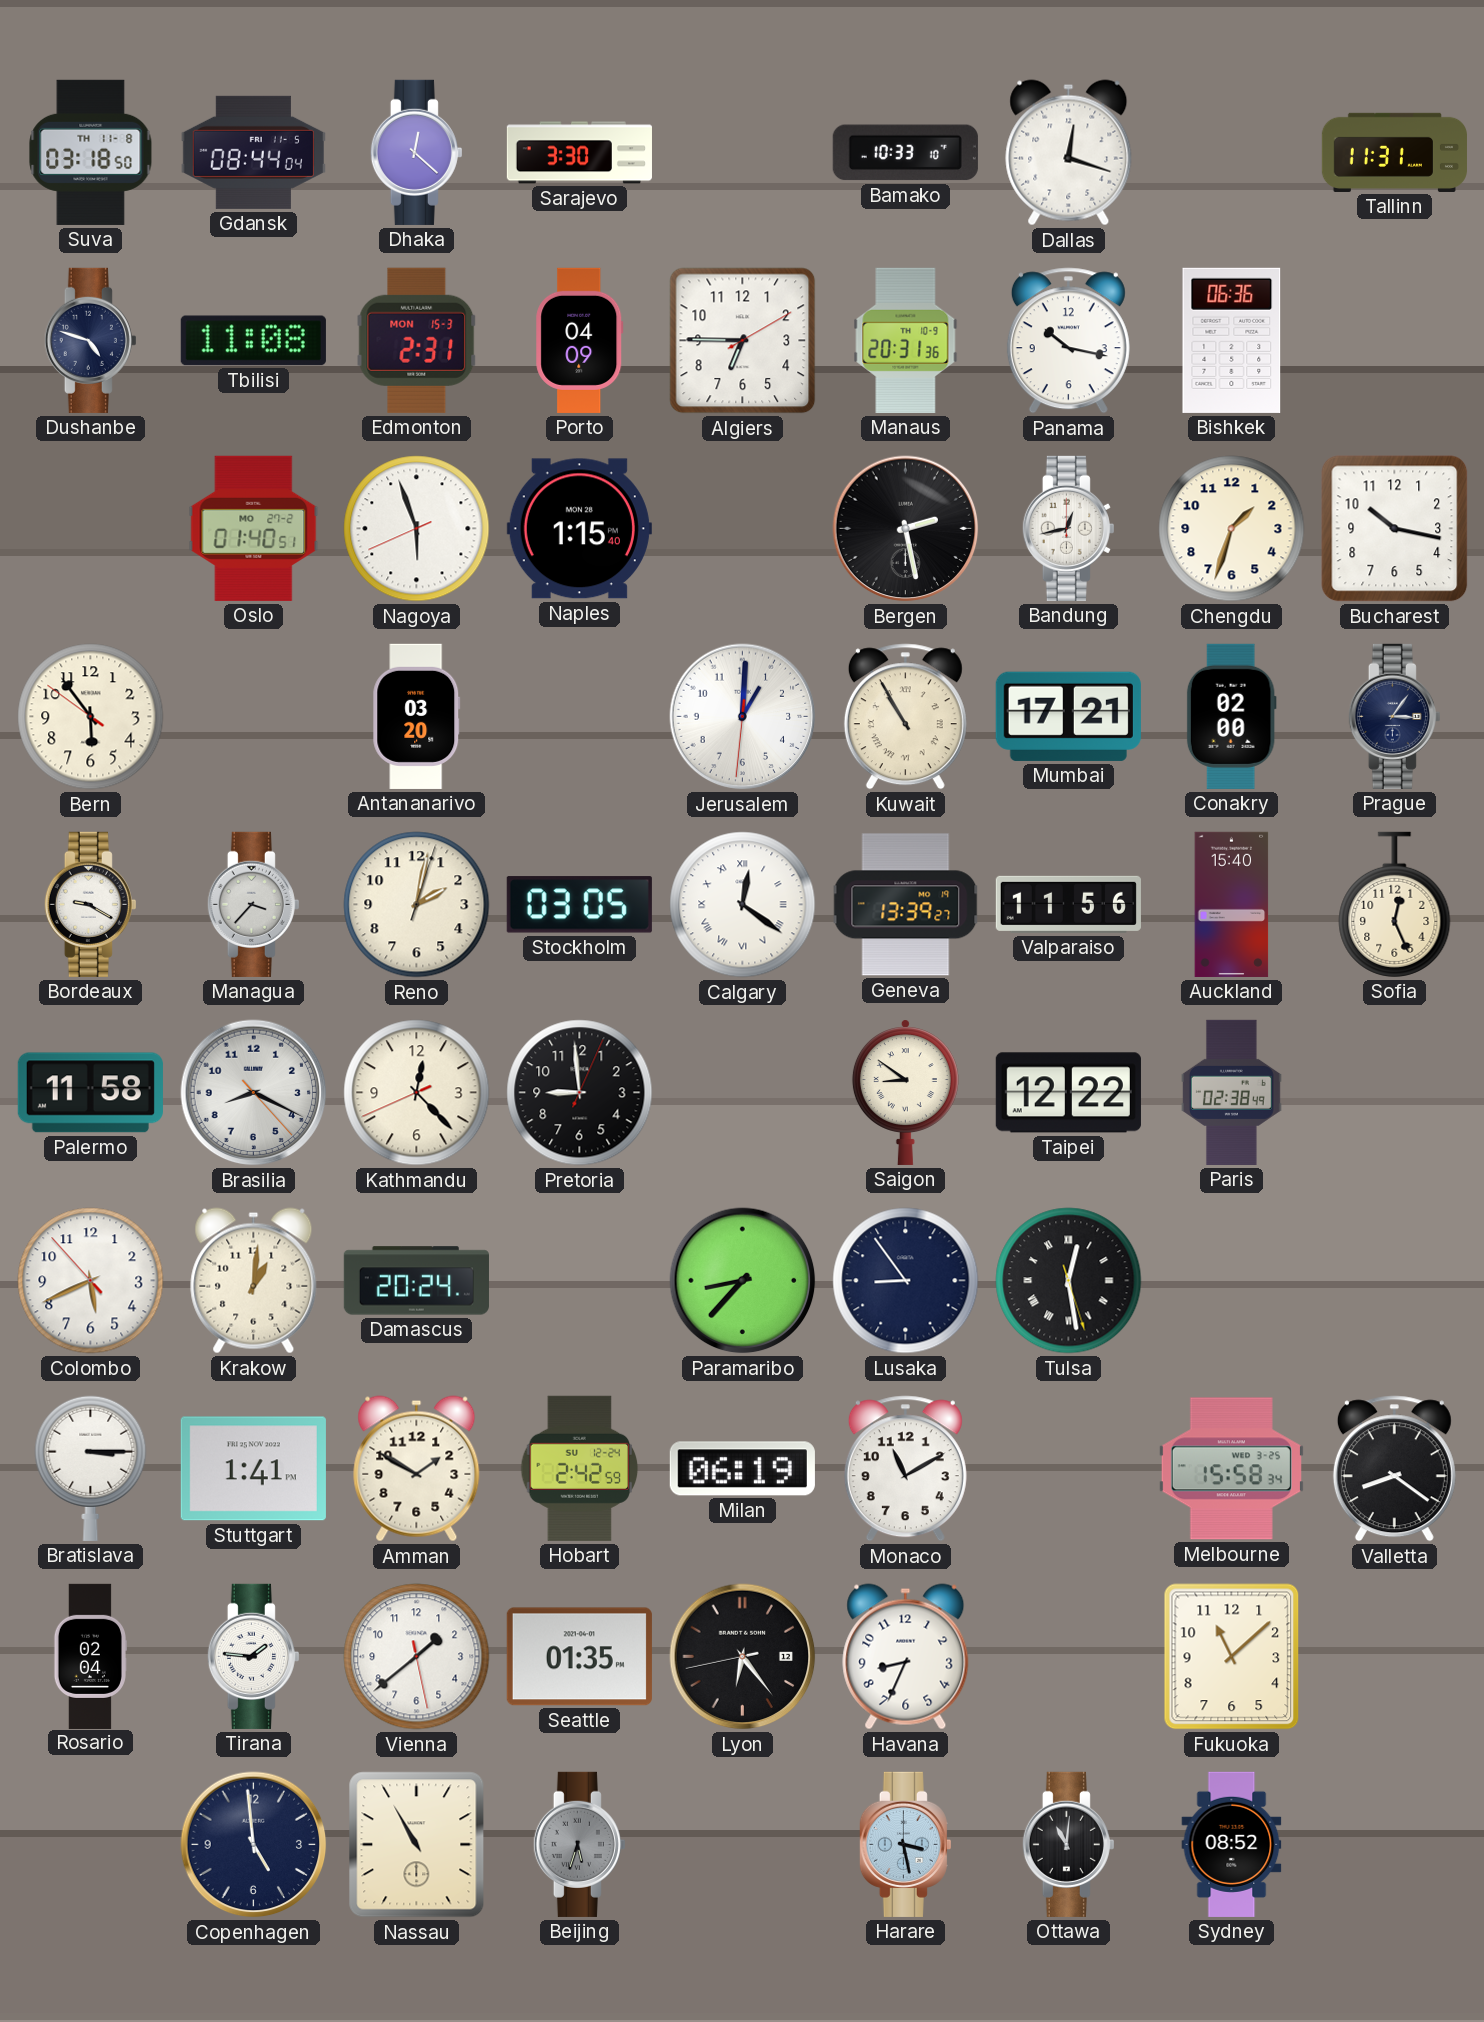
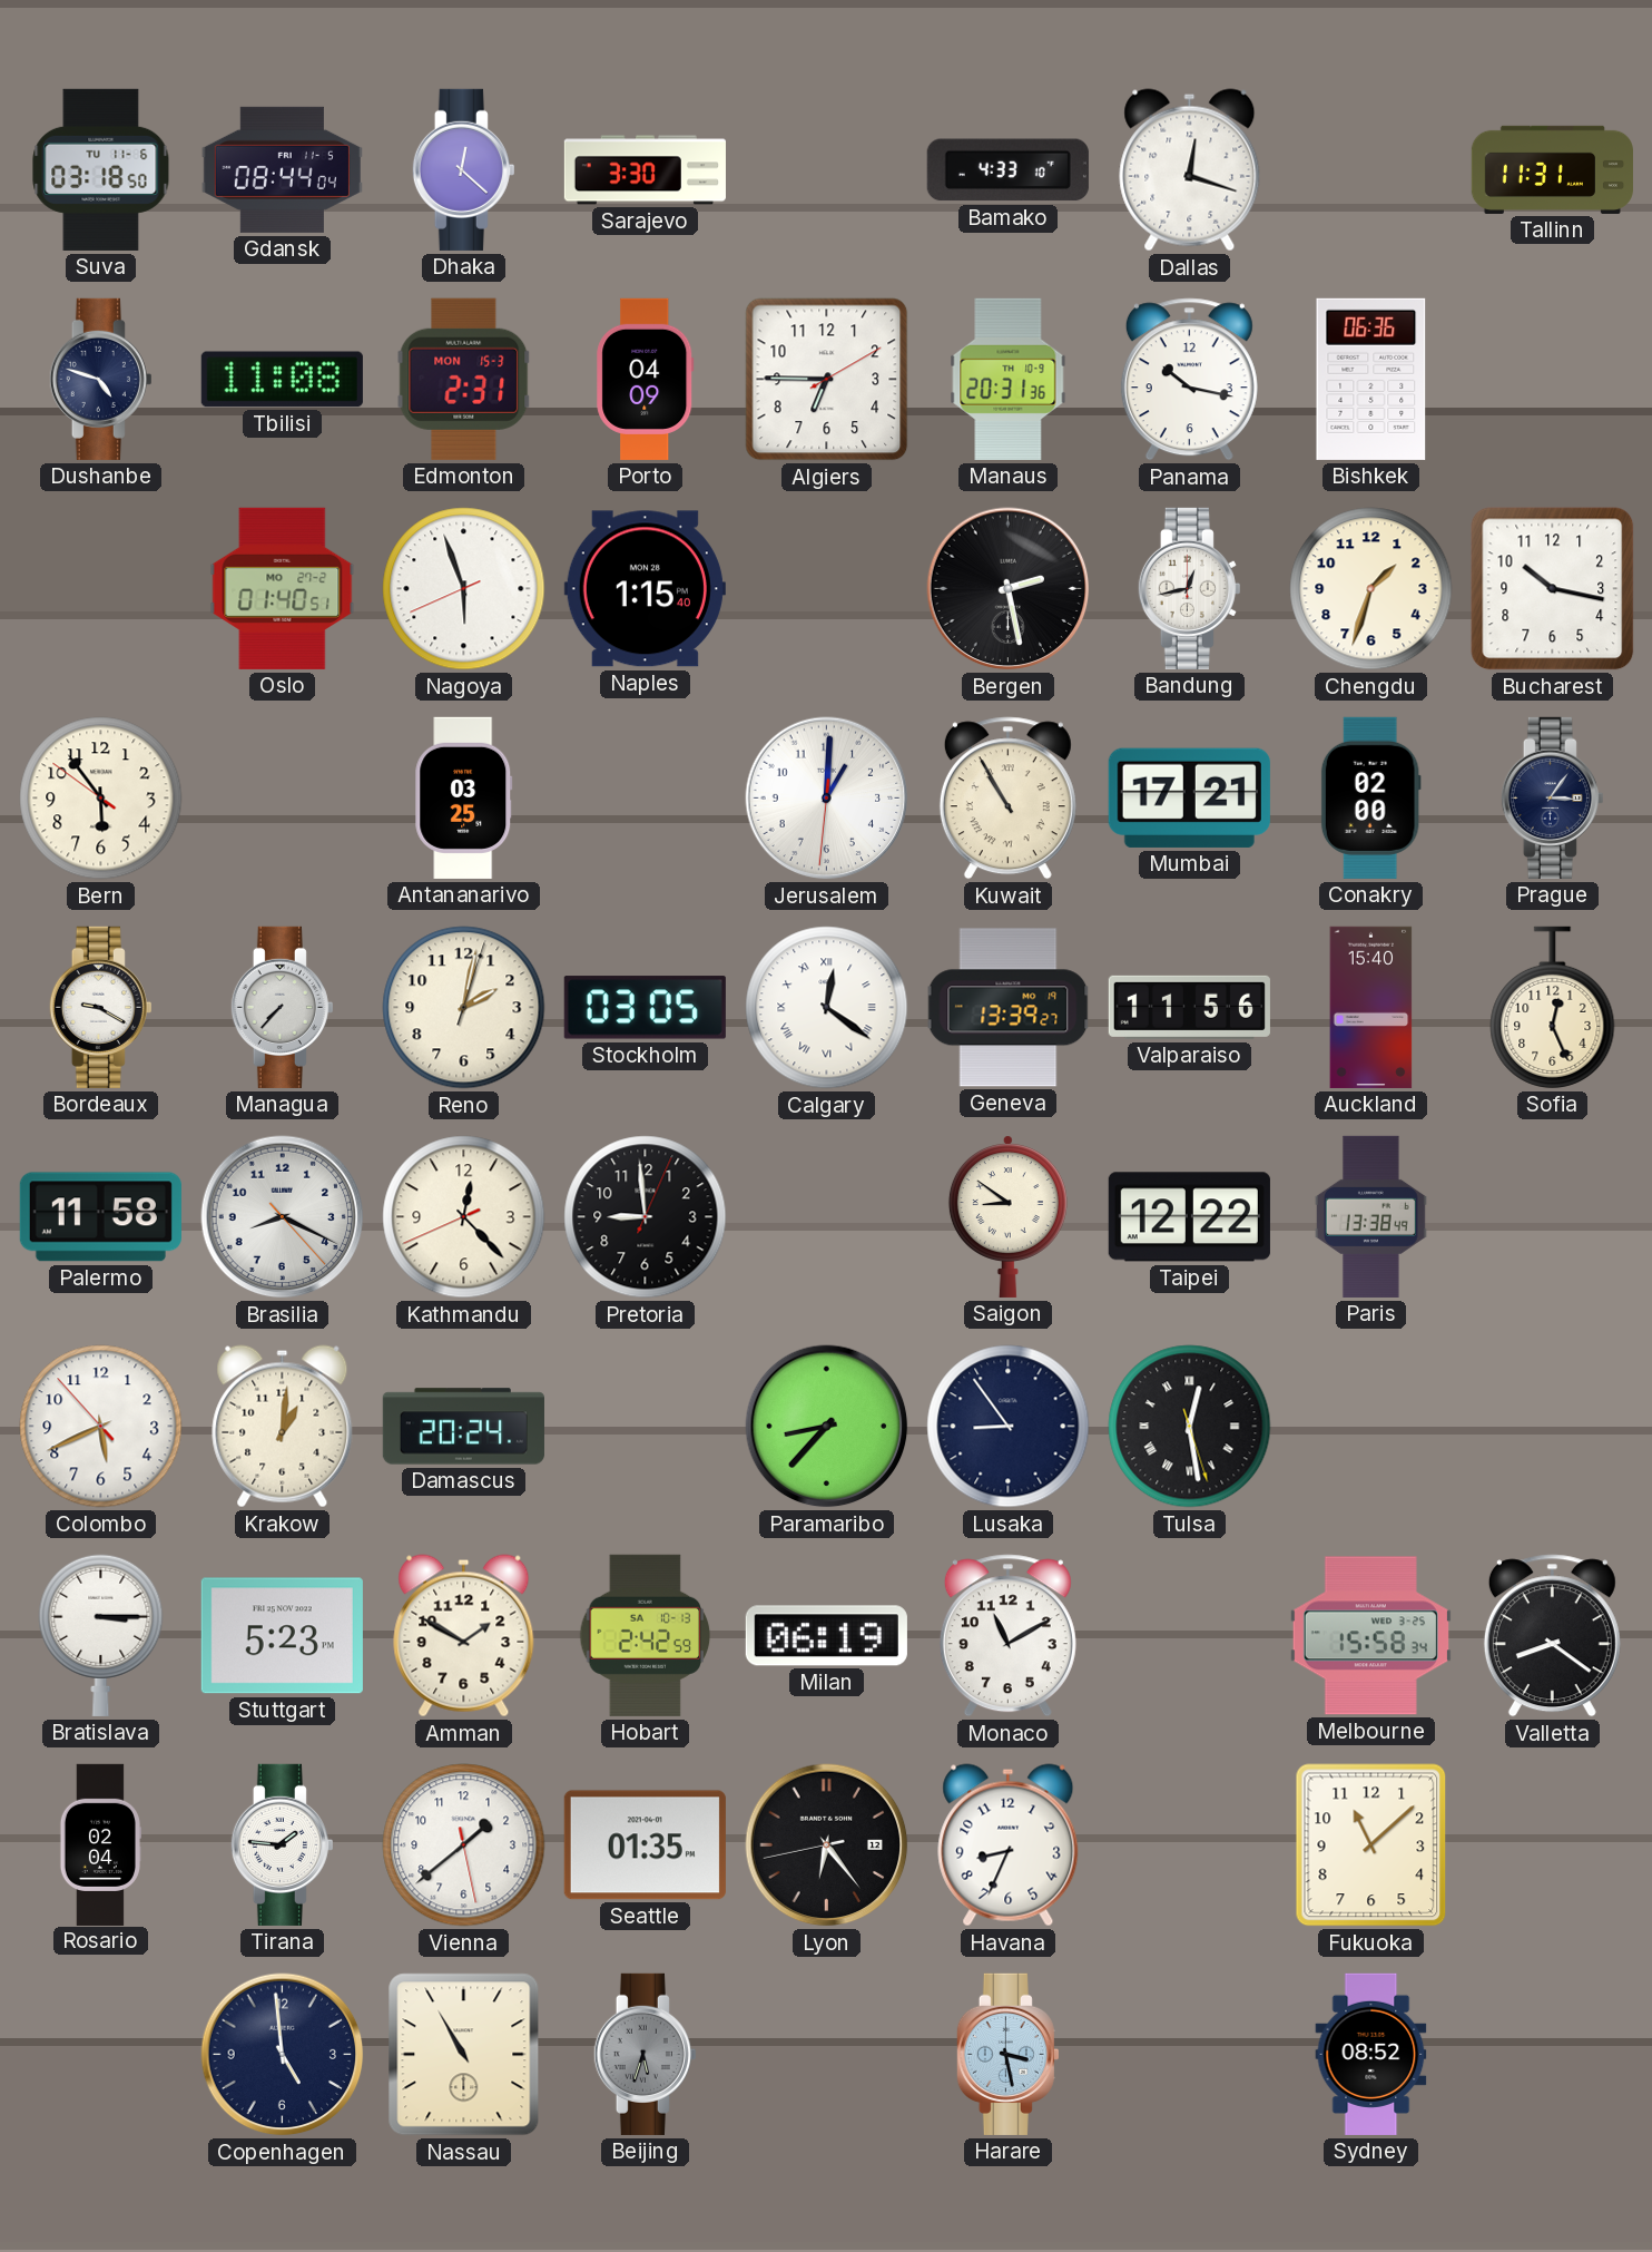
Suva date: TH 11-8 -> TU 11-6 (101, 169)
Bamako: 10:33 -> 4:33 (1007, 170)
Antananarivo: 03:20 -> 03:25 (464, 797)
Managua: 3:37 -> 7:37 (282, 1007)
Paris: 02:38 -> 13:38 (1370, 1216)
Stuttgart: 1:41 -> 5:23 (282, 1636)
Hobart date: SU 12-24 -> SA 10-13 (646, 1635)
Ottawa: 11:01 -> none (1068, 1844)
